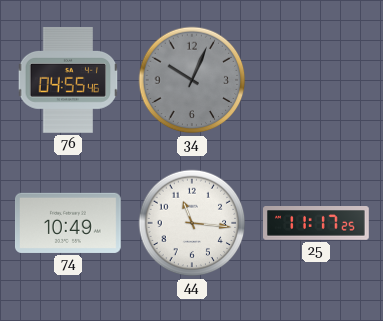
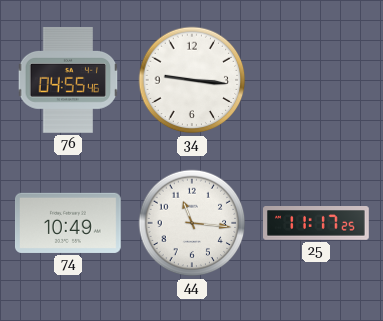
34: 10:04 -> 9:16 (192, 80)
34 dial: grey -> white (192, 80)
